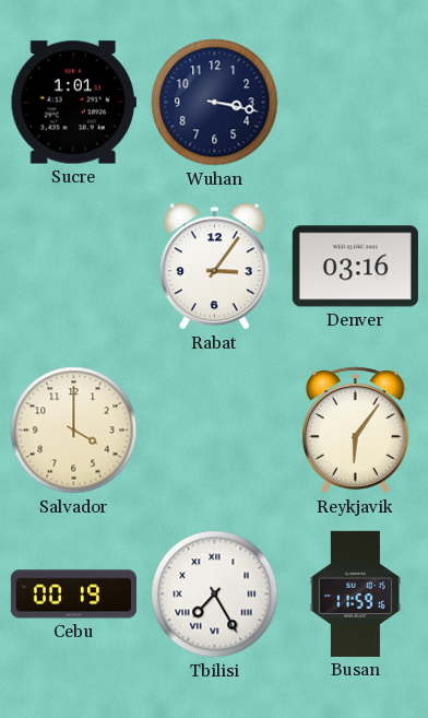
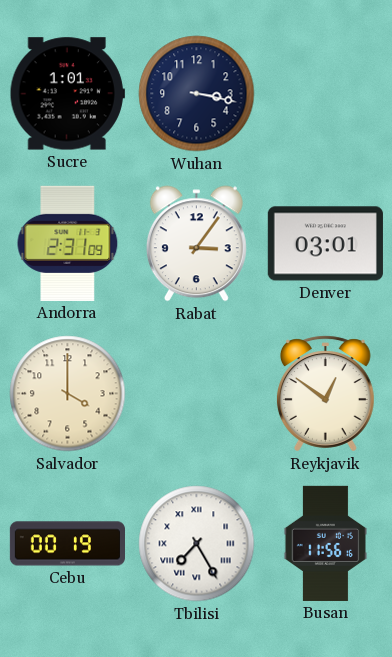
Andorra: none -> 2:31 (68, 243)
Denver: 03:16 -> 03:01 (325, 244)
Reykjavik: 6:06 -> 12:51 (325, 394)
Busan: 11:59 -> 11:56 (325, 543)
